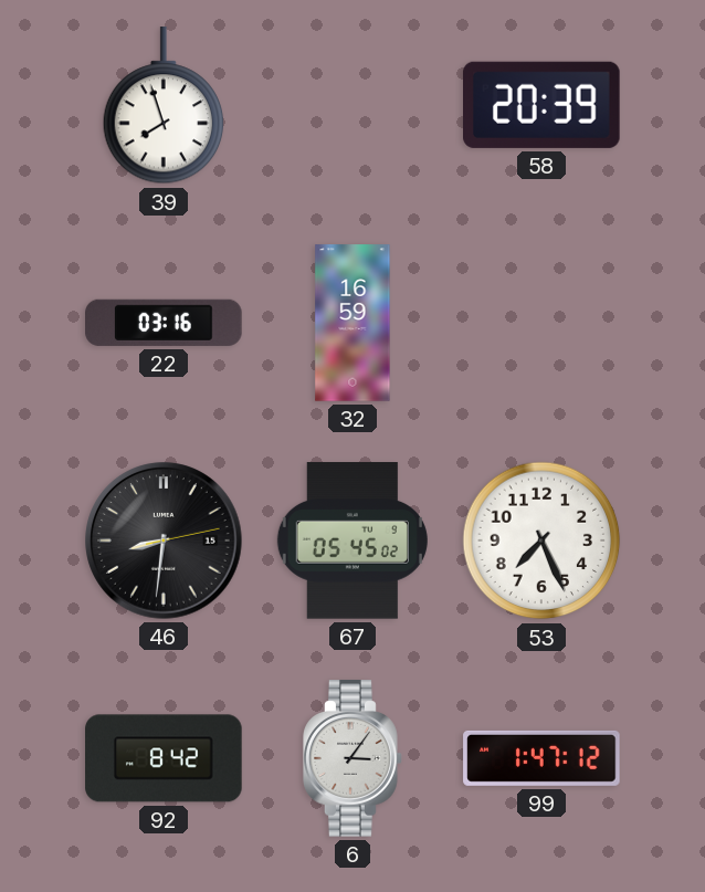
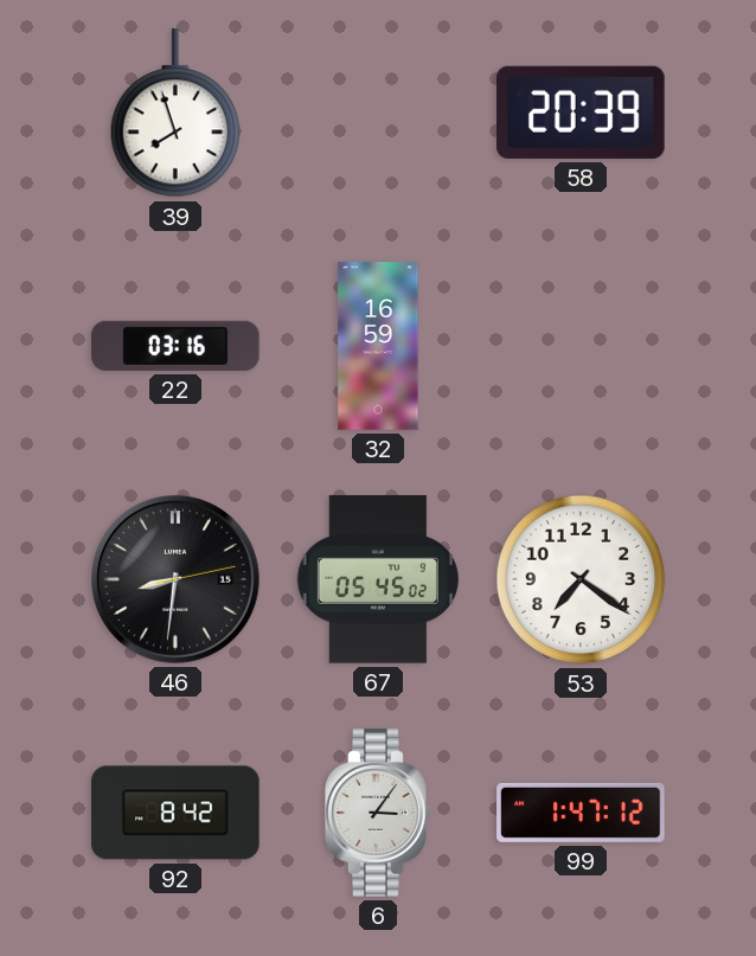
53: 7:26 -> 7:21 (581, 579)
